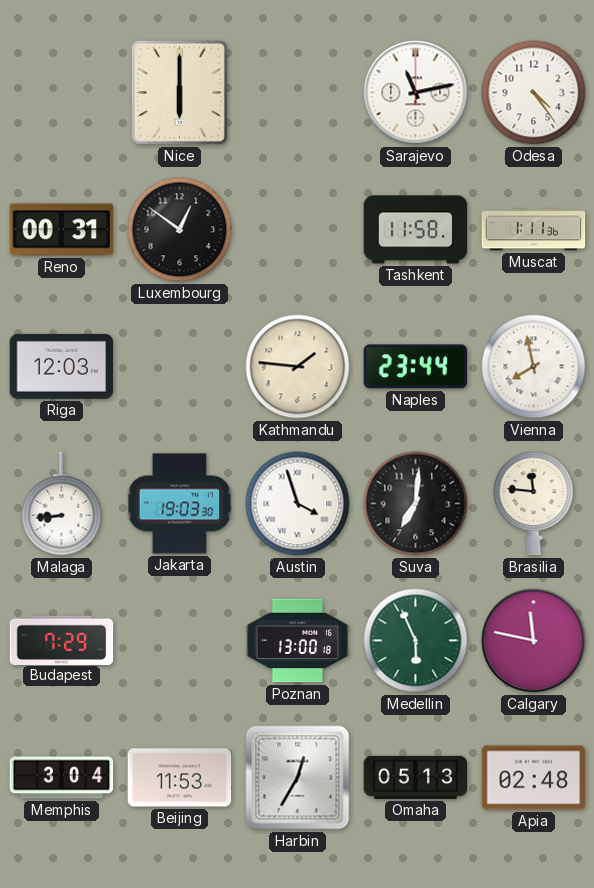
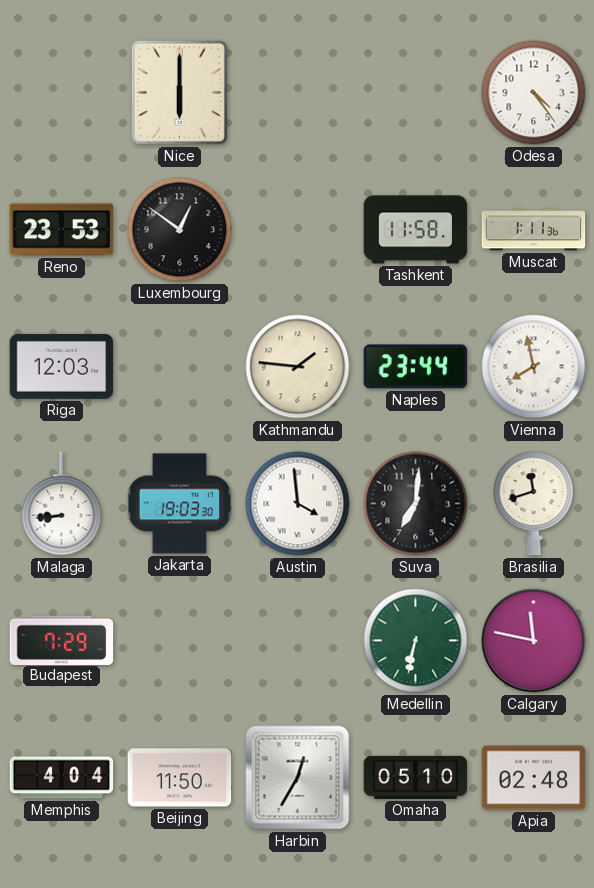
Sarajevo: 11:13 -> none (416, 93)
Reno: 00:31 -> 23:53 (62, 230)
Austin: 3:57 -> 3:59 (298, 504)
Brasilia: 11:46 -> 11:42 (534, 504)
Poznan: 13:00 -> none (298, 641)
Medellin: 5:56 -> 6:32 (416, 641)
Memphis: 3:04 -> 4:04 (62, 778)
Beijing: 11:53 -> 11:50 (180, 778)
Omaha: 05:13 -> 05:10 (416, 777)
